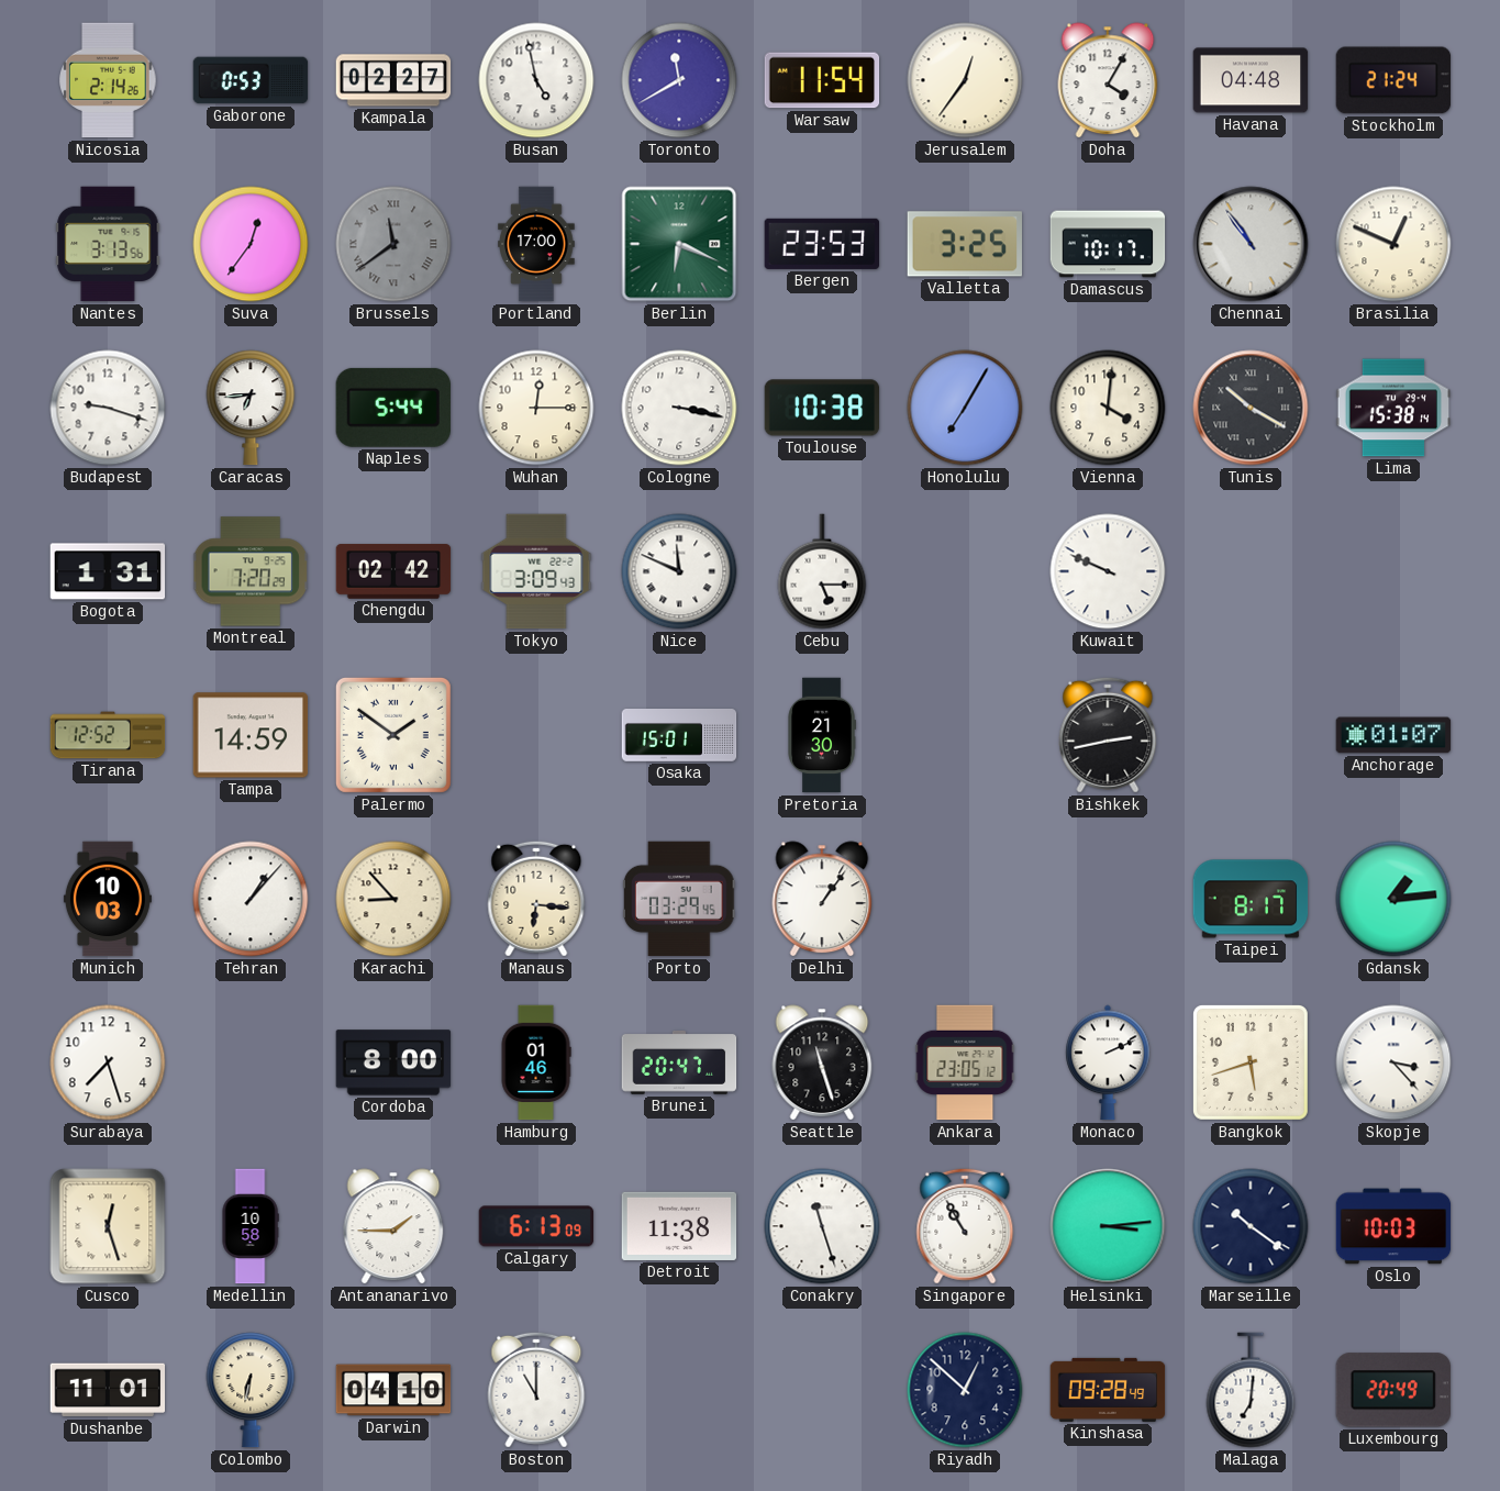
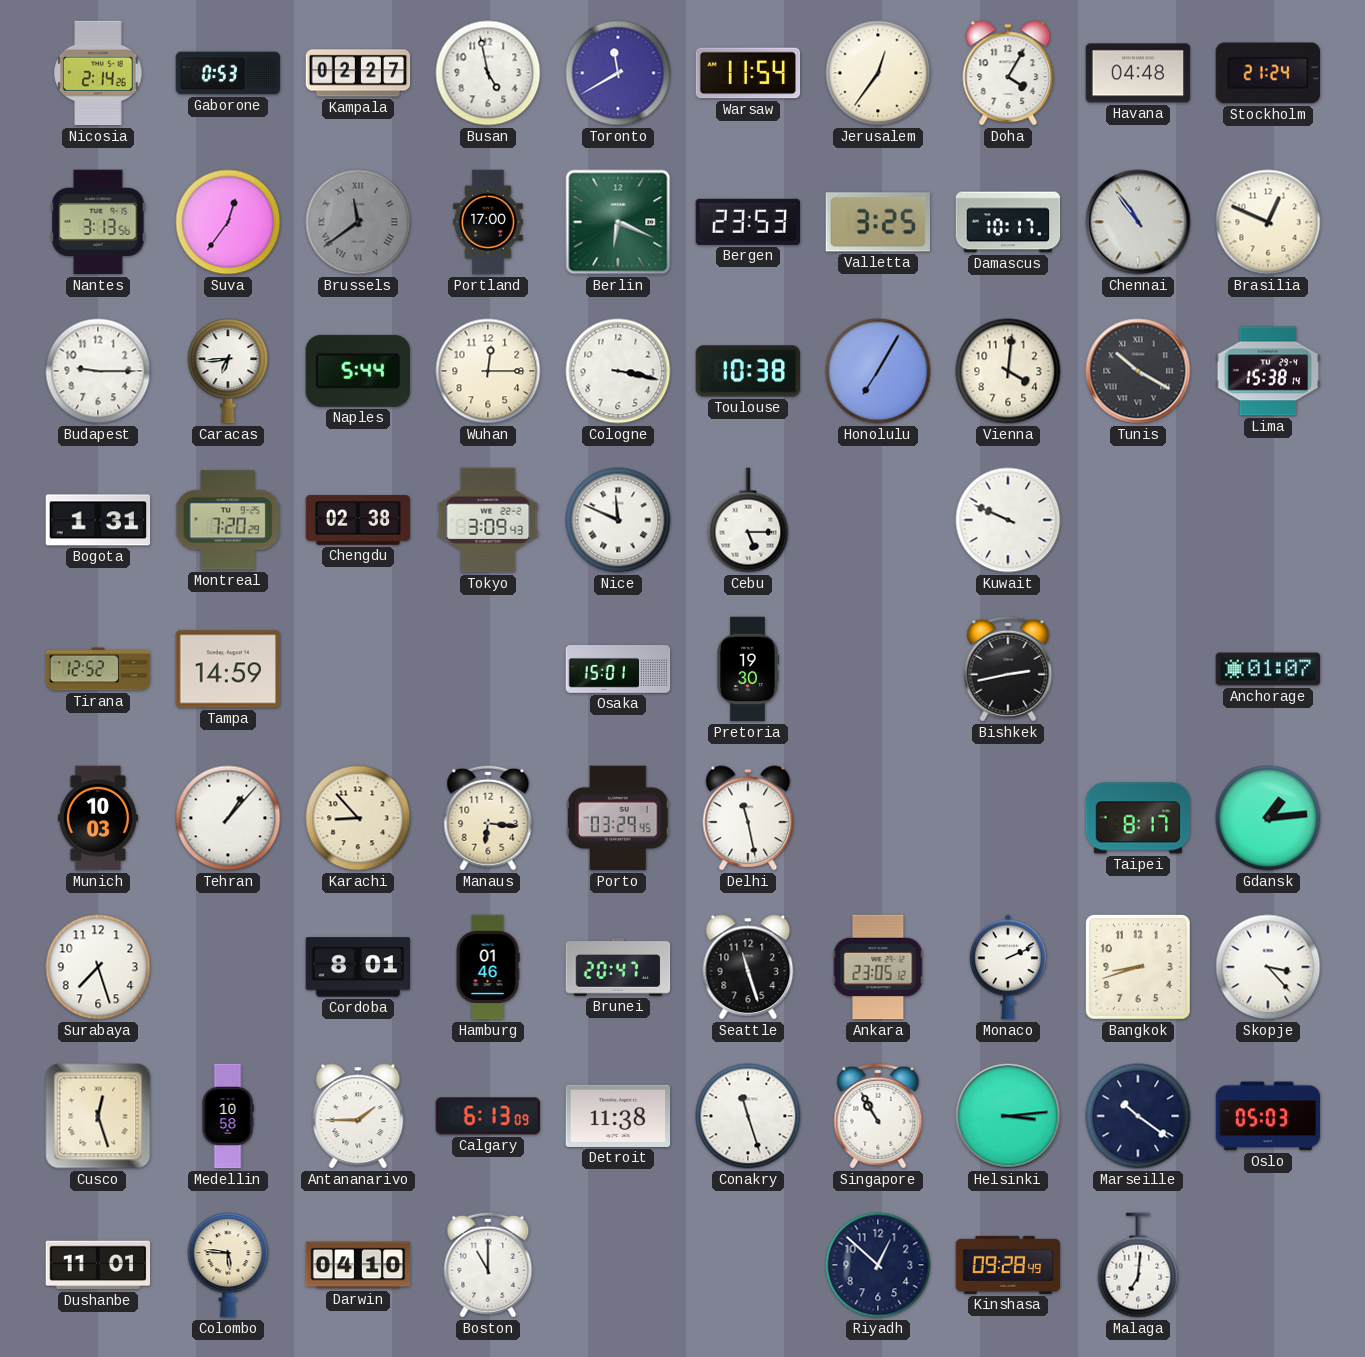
Budapest: 9:18 -> 9:15 (98, 371)
Chengdu: 02:42 -> 02:38 (358, 520)
Palermo: 1:51 -> none (393, 735)
Pretoria: 21:30 -> 19:30 (748, 669)
Delhi: 1:06 -> 11:28 (748, 818)
Cordoba: 8:00 -> 8:01 (358, 967)
Bangkok: 5:42 -> 8:42 (1138, 967)
Oslo: 10:03 -> 05:03 (1268, 1116)
Colombo: 6:32 -> 5:46 (228, 1265)
Luxembourg: 20:49 -> none (1393, 1390)
